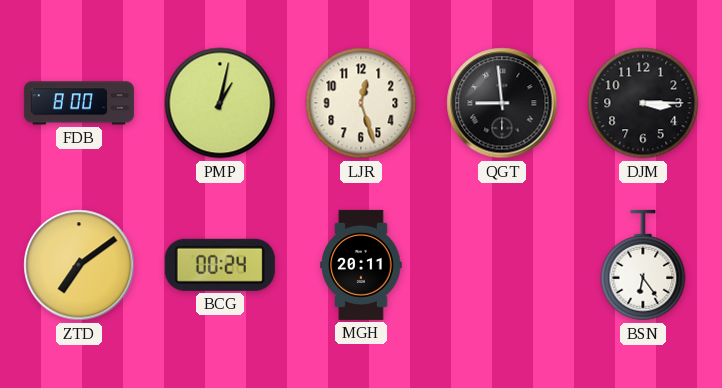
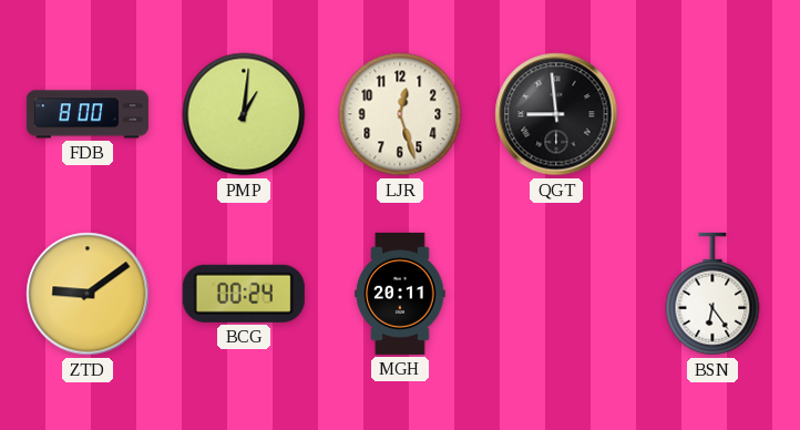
PMP: 1:02 -> 1:01 (244, 114)
DJM: 3:15 -> none (643, 103)
ZTD: 7:09 -> 9:09 (88, 294)
